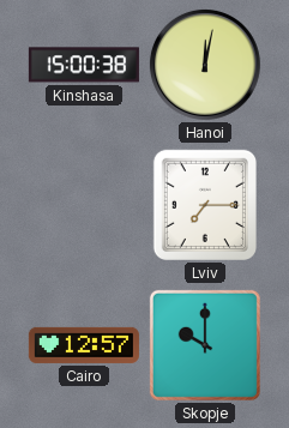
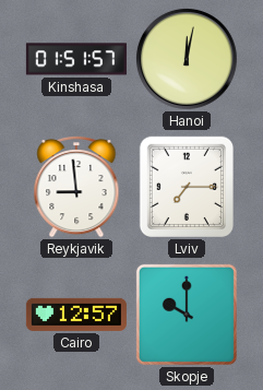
Kinshasa: 15:00 -> 01:51 (76, 59)
Reykjavik: none -> 8:59 (76, 188)
